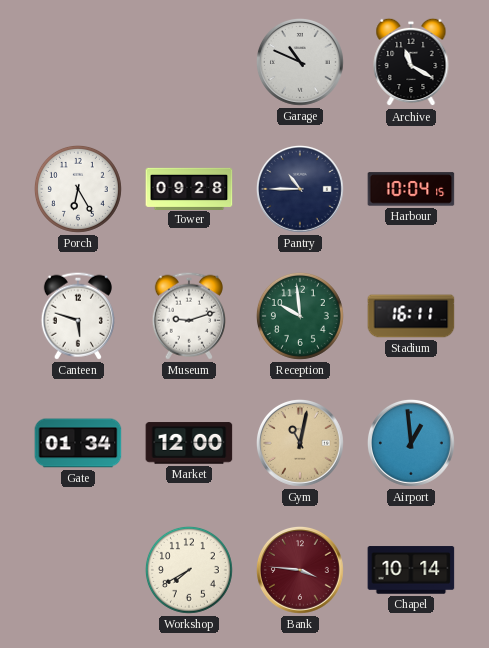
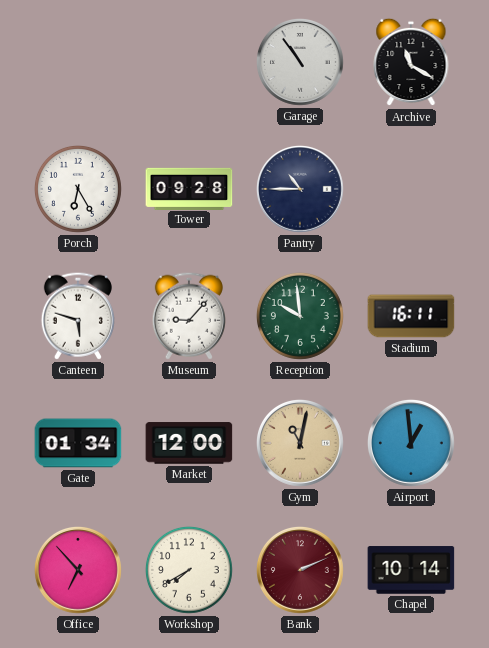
Garage: 10:49 -> 10:54 (300, 62)
Harbour: 10:04 -> none (411, 189)
Museum: 9:12 -> 9:07 (189, 316)
Office: none -> 6:53 (78, 570)
Bank: 3:46 -> 2:11 (300, 570)
